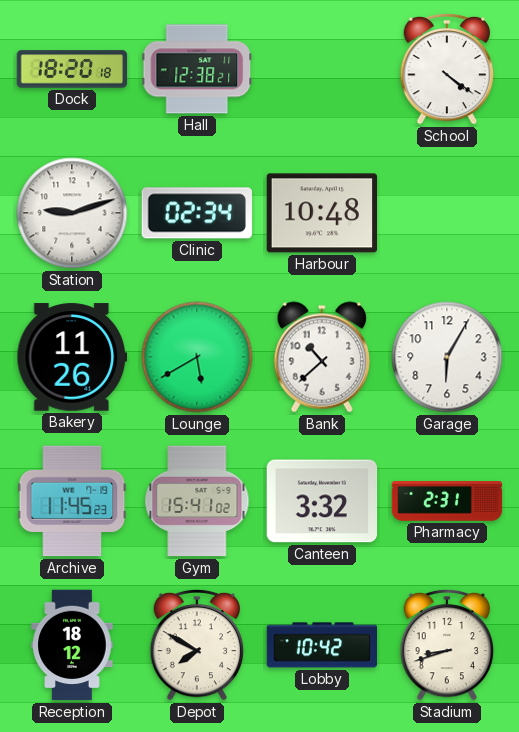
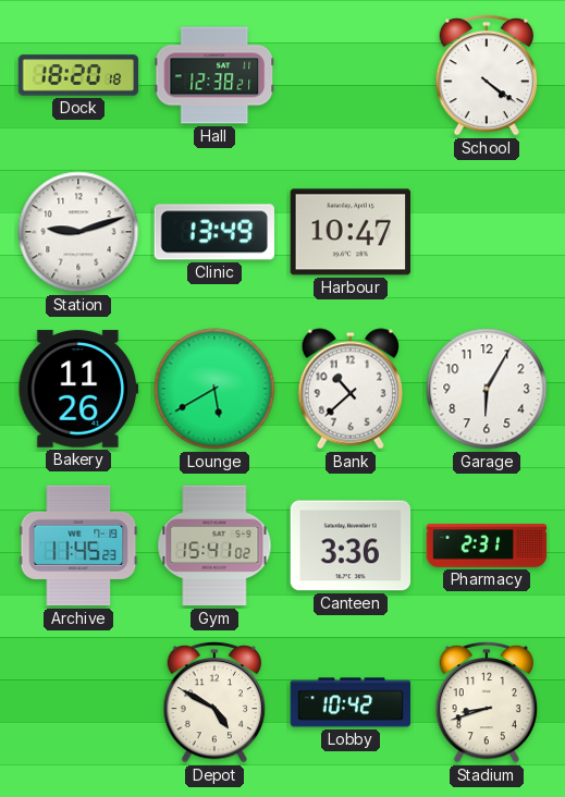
Clinic: 02:34 -> 13:49 (213, 232)
Harbour: 10:48 -> 10:47 (351, 232)
Canteen: 3:32 -> 3:36 (351, 545)
Reception: 18:12 -> none (72, 645)
Depot: 7:50 -> 4:50 (214, 702)
